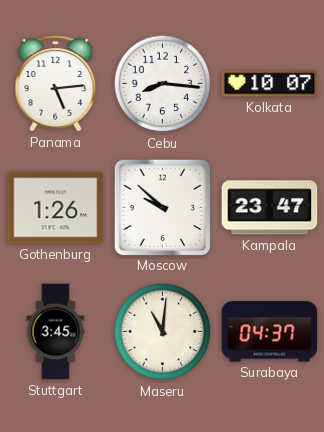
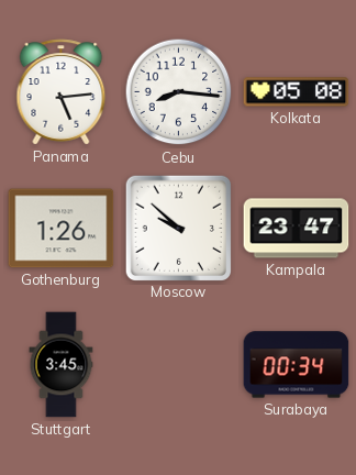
Kolkata: 10:07 -> 05:08 (297, 92)
Maseru: 11:01 -> none (163, 332)
Surabaya: 04:37 -> 00:34 (297, 365)
